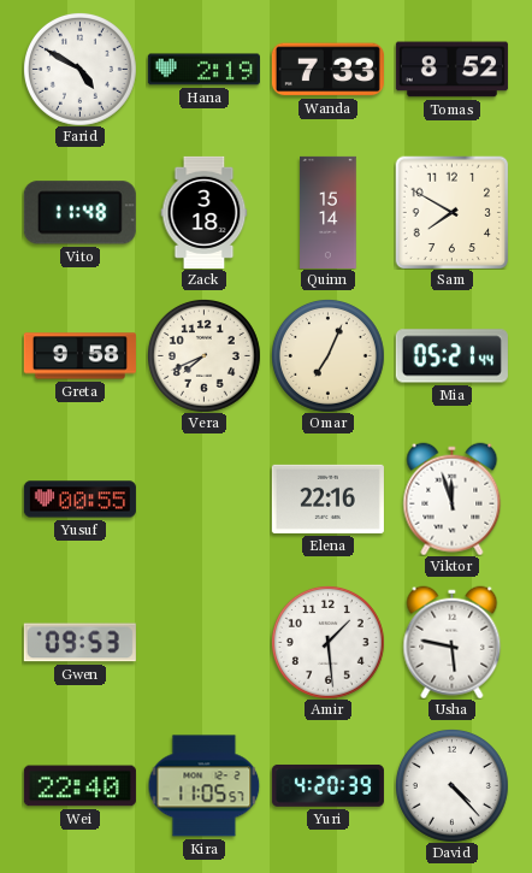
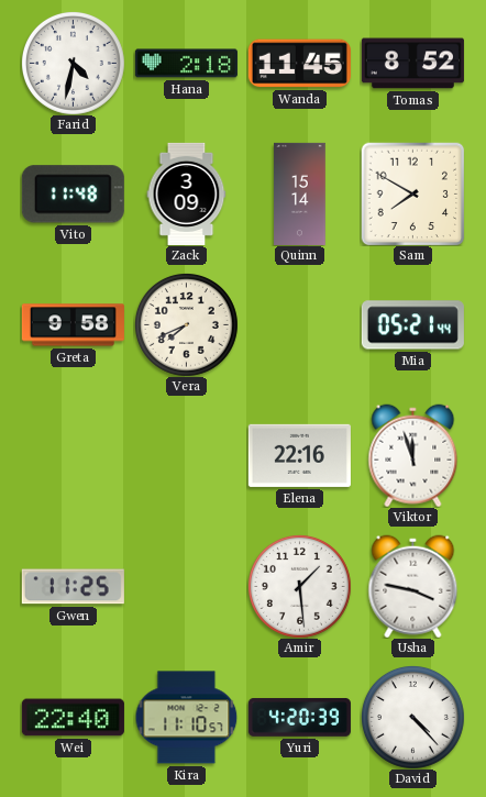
Farid: 4:50 -> 4:32 (73, 63)
Hana: 2:19 -> 2:18 (186, 64)
Wanda: 7:33 -> 11:45 (299, 64)
Zack: 3:18 -> 3:09 (187, 193)
Omar: 7:04 -> none (327, 355)
Yusuf: 00:55 -> none (79, 500)
Gwen: 09:53 -> 11:25 (73, 587)
Usha: 5:47 -> 3:47 (413, 586)
Kira: 11:05 -> 11:10 (186, 718)
